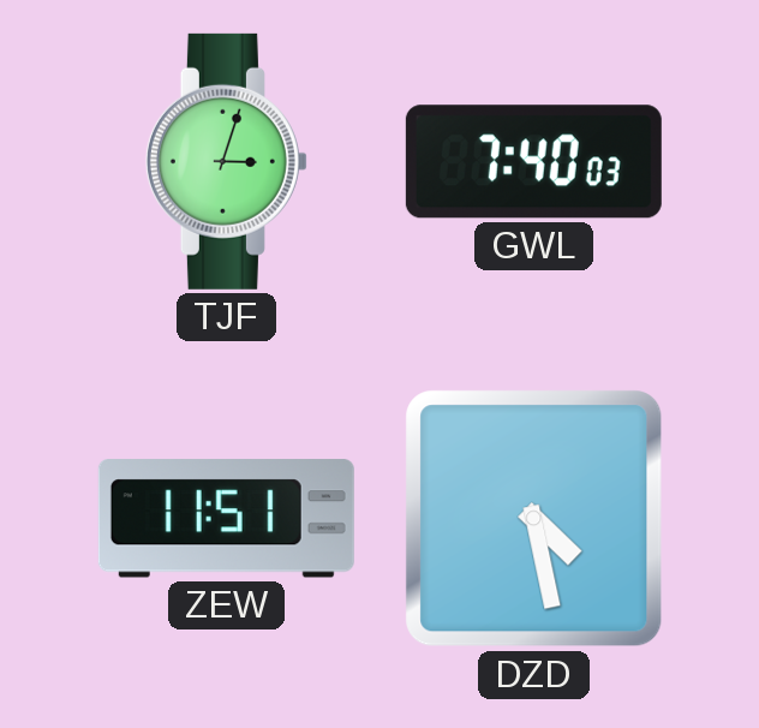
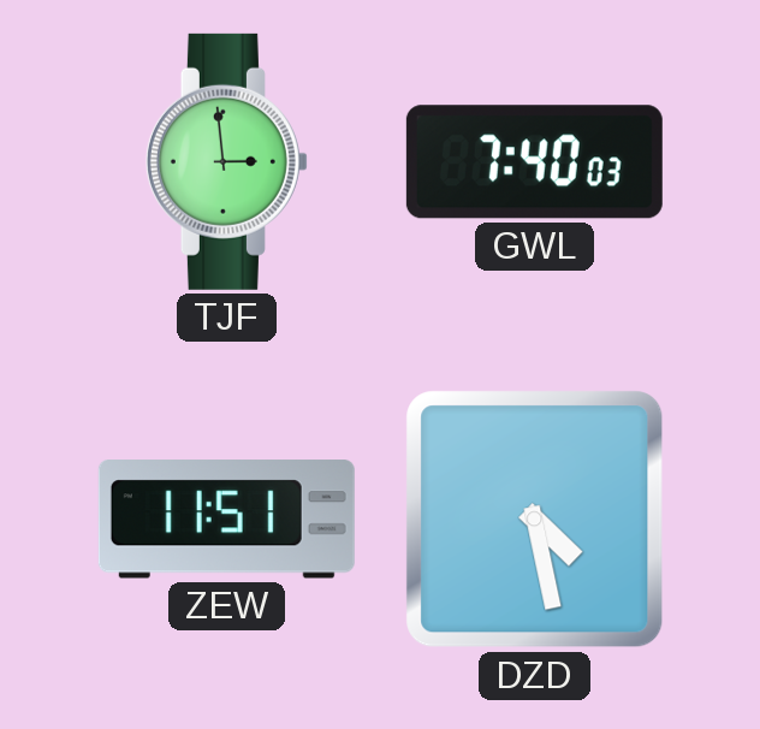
TJF: 3:03 -> 2:59 (226, 161)
